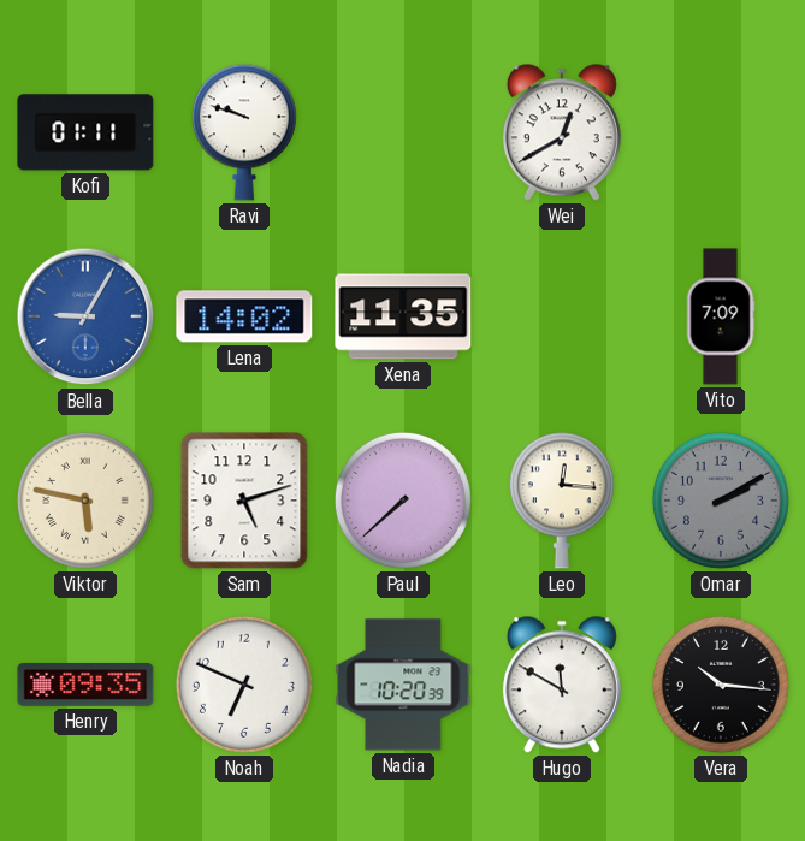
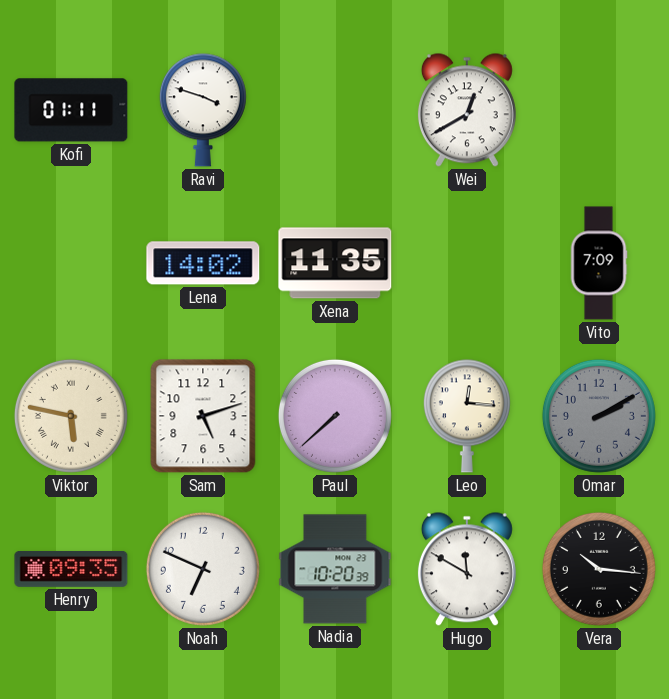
Ravi: 9:48 -> 3:48 (203, 110)
Bella: 9:05 -> none (85, 316)
